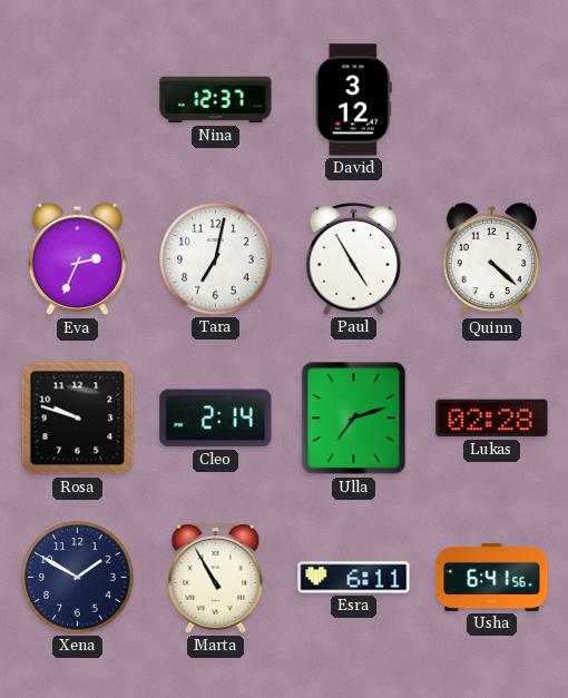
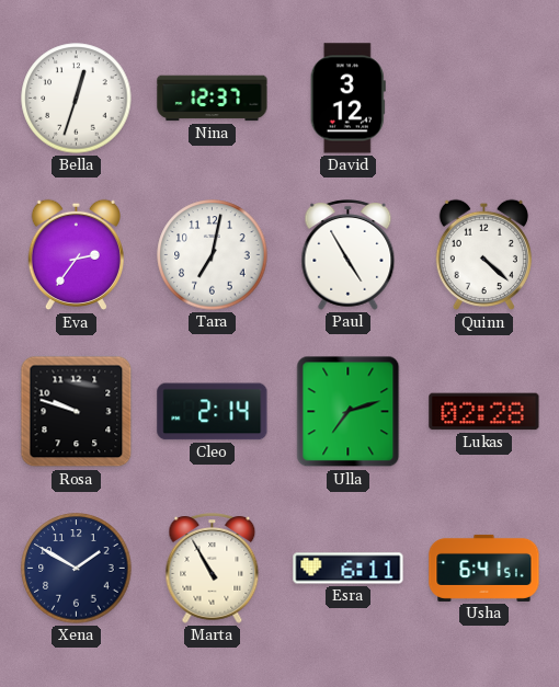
Bella: none -> 12:33 (77, 99)
Eva: 2:34 -> 2:36 (76, 255)
Usha: 6:41:56 -> 6:41:51 (484, 568)
